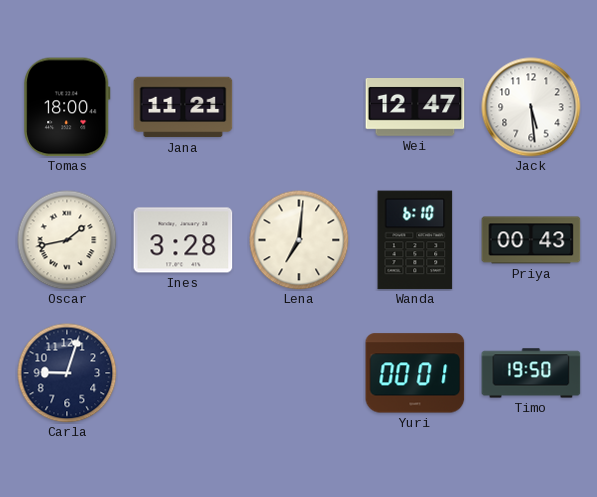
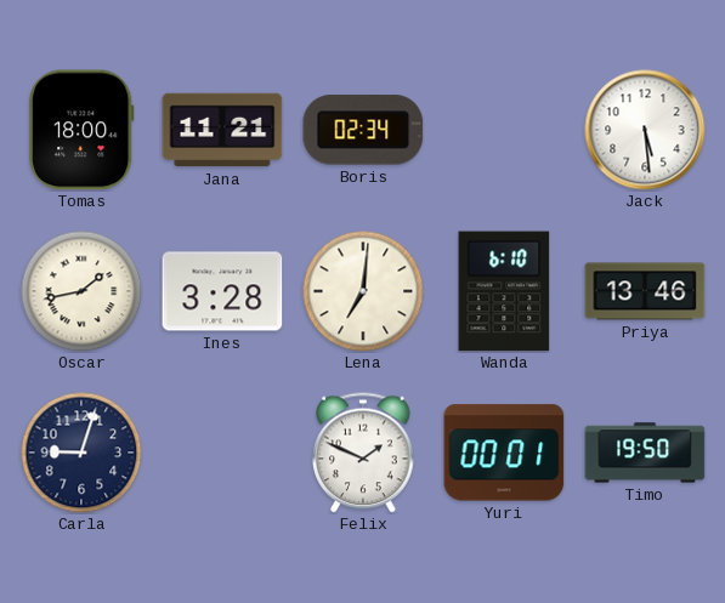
Boris: none -> 02:34 (363, 130)
Wei: 12:47 -> none (415, 108)
Priya: 00:43 -> 13:46 (645, 291)
Felix: none -> 1:49 (363, 453)
